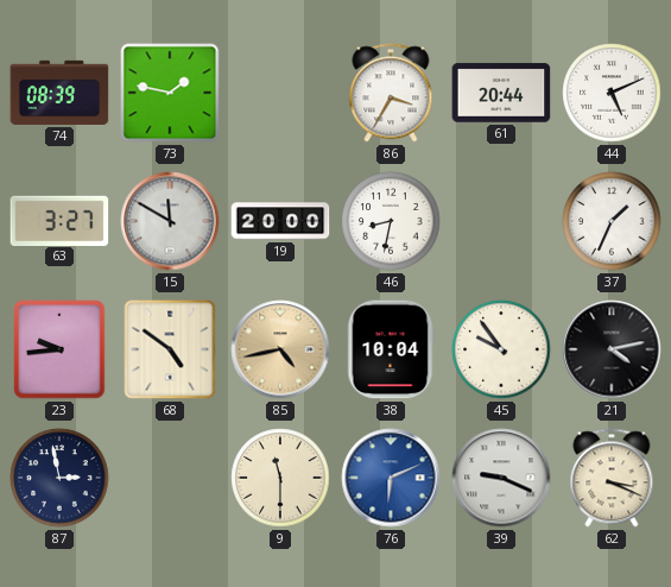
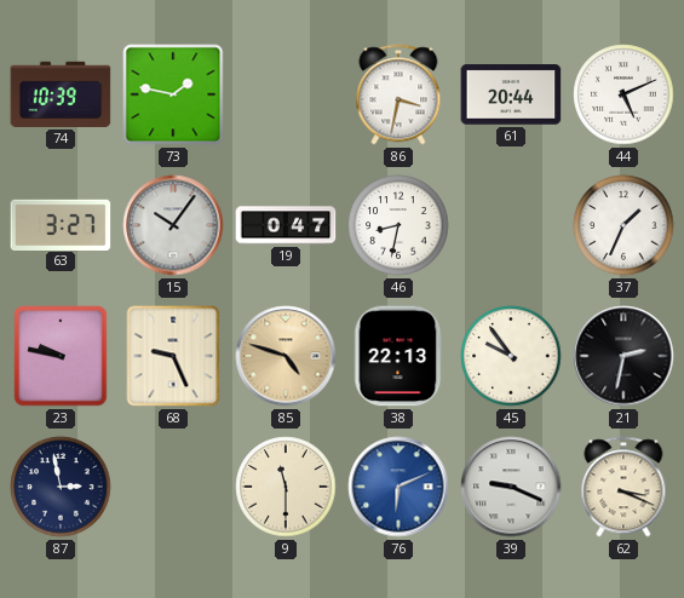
74: 08:39 -> 10:39 (61, 94)
86: 3:35 -> 3:32 (398, 94)
15: 11:50 -> 10:06 (173, 225)
19: 20:00 -> 0:47 (286, 225)
23: 9:44 -> 9:47 (61, 356)
68: 4:51 -> 9:26 (173, 356)
85: 4:43 -> 4:48 (286, 356)
38: 10:04 -> 22:13 (398, 356)
21: 4:13 -> 2:32 (623, 356)
